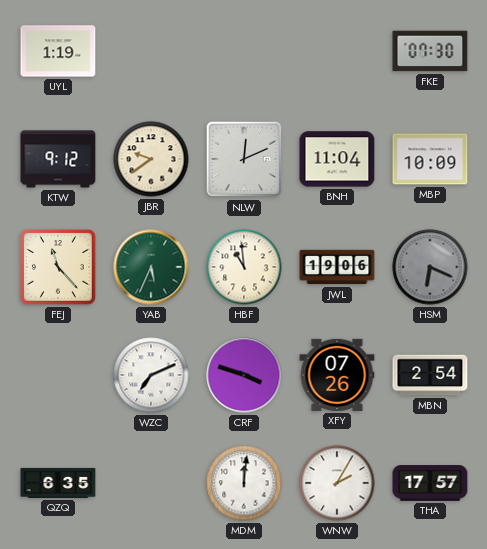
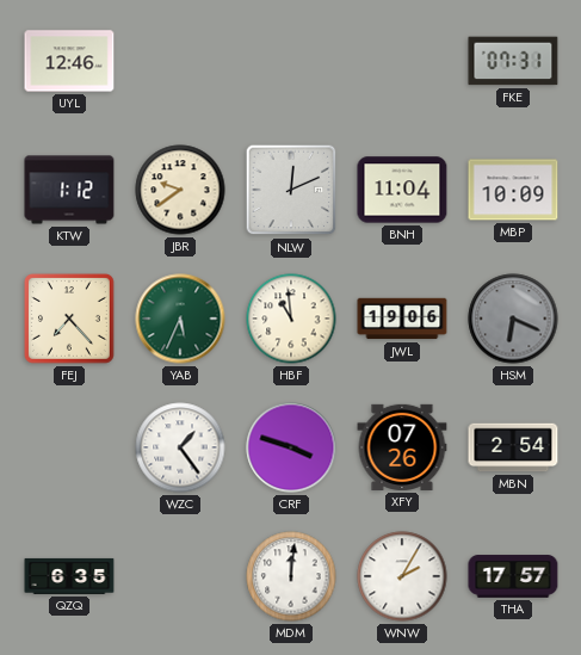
UYL: 1:19 -> 12:46 (69, 61)
FKE: 07:30 -> 07:31 (513, 61)
KTW: 9:12 -> 1:12 (69, 190)
FEJ: 11:23 -> 7:23 (70, 320)
WZC: 7:11 -> 1:24 (180, 447)
